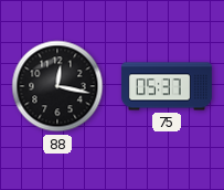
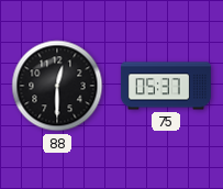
88: 12:17 -> 12:30 (57, 86)
